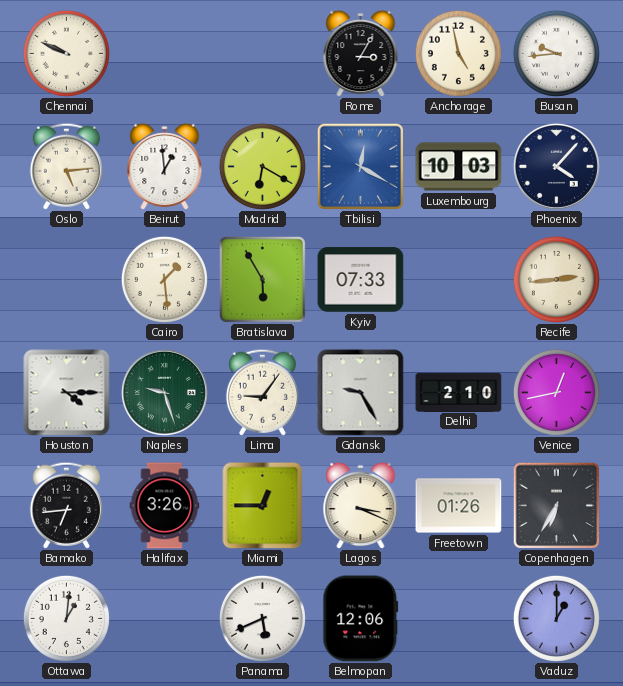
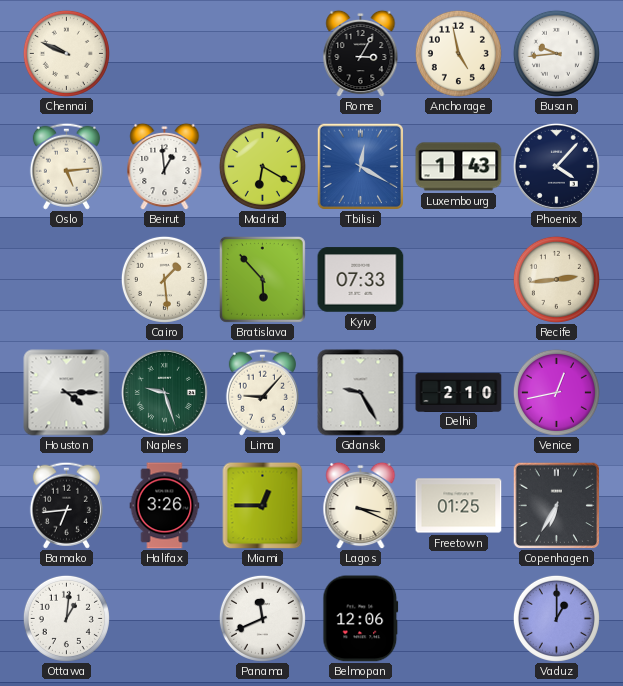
Luxembourg: 10:03 -> 1:43 (459, 167)
Bratislava: 5:55 -> 5:53 (262, 279)
Lima: 9:06 -> 9:07 (262, 392)
Freetown: 01:26 -> 01:25 (459, 506)
Panama: 5:41 -> 11:41 (262, 618)
